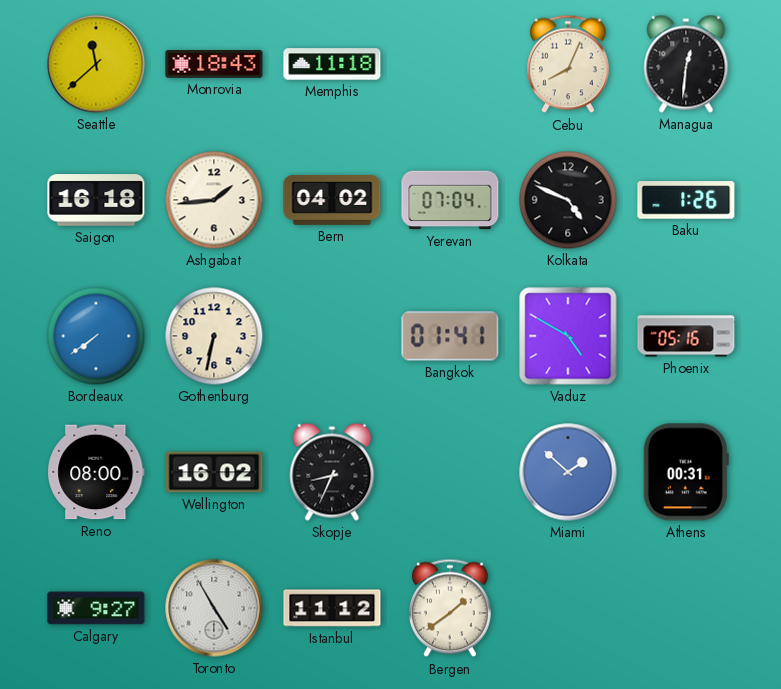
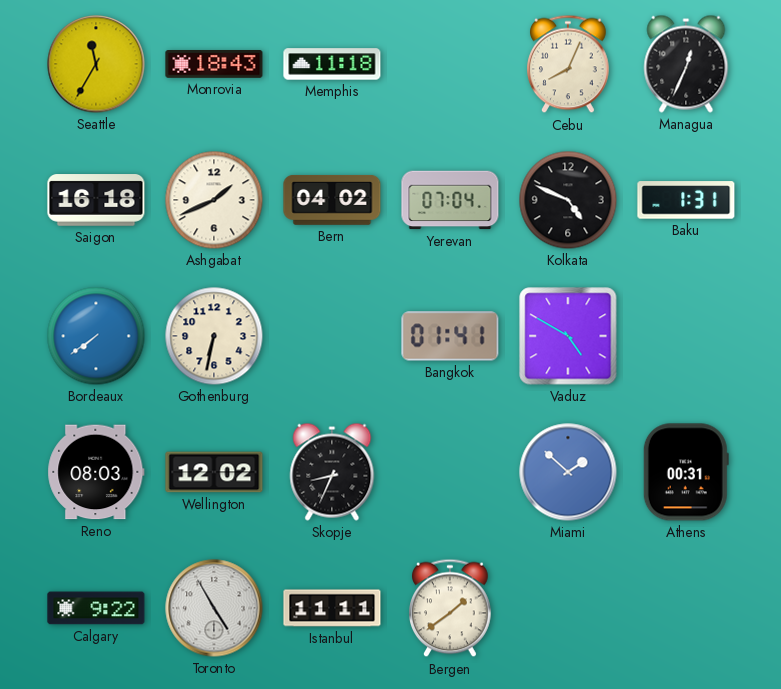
Seattle: 11:38 -> 11:35 (96, 64)
Managua: 12:31 -> 12:34 (686, 64)
Ashgabat: 1:44 -> 1:41 (214, 200)
Baku: 1:26 -> 1:31 (686, 200)
Phoenix: 05:16 -> none (686, 336)
Reno: 08:00 -> 08:03 (96, 472)
Wellington: 16:02 -> 12:02 (214, 472)
Calgary: 9:27 -> 9:22 (96, 608)
Istanbul: 11:12 -> 11:11 (332, 608)
